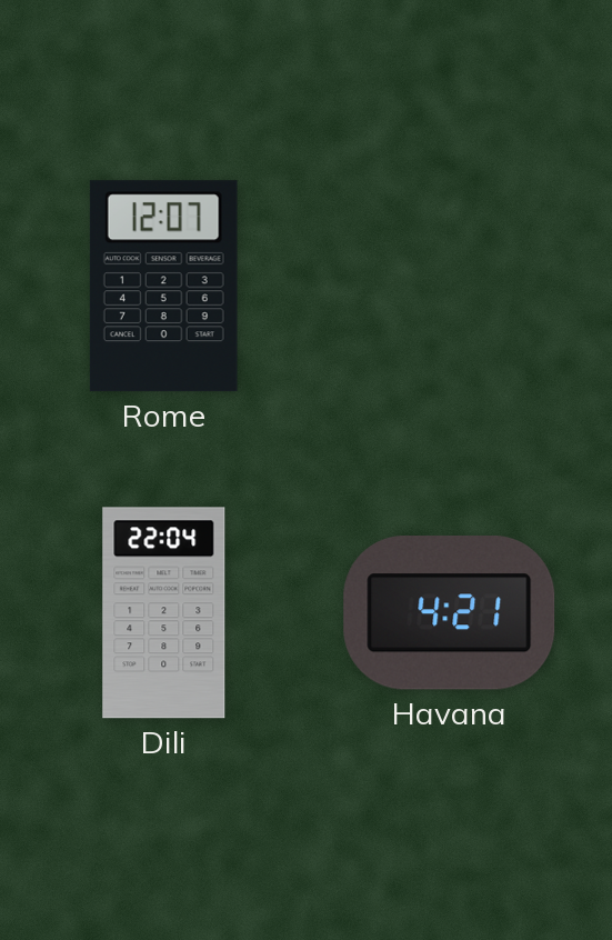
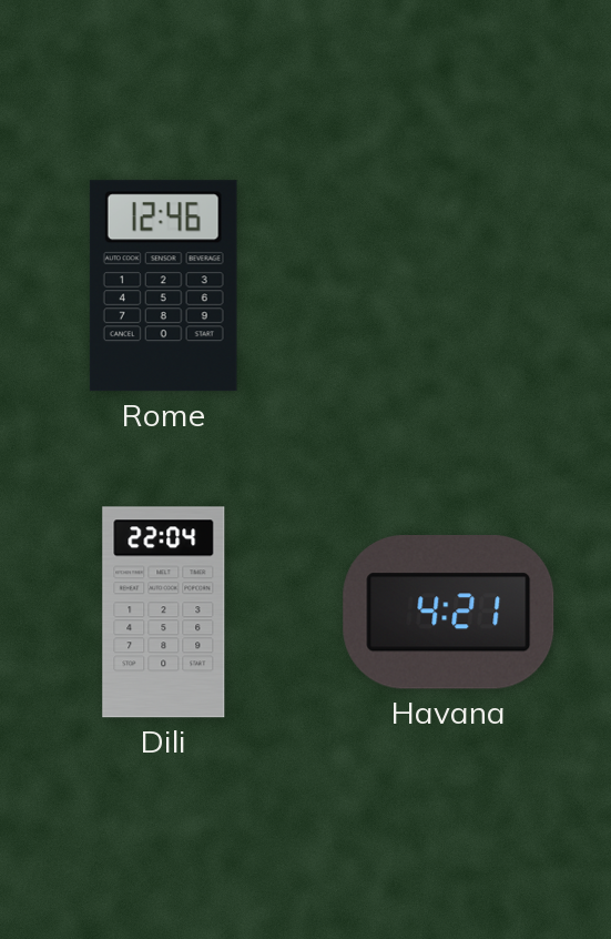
Rome: 12:07 -> 12:46 (163, 286)
